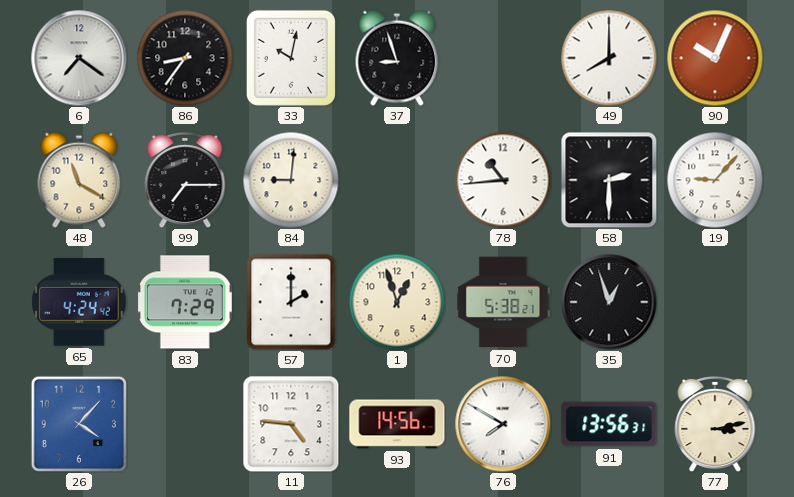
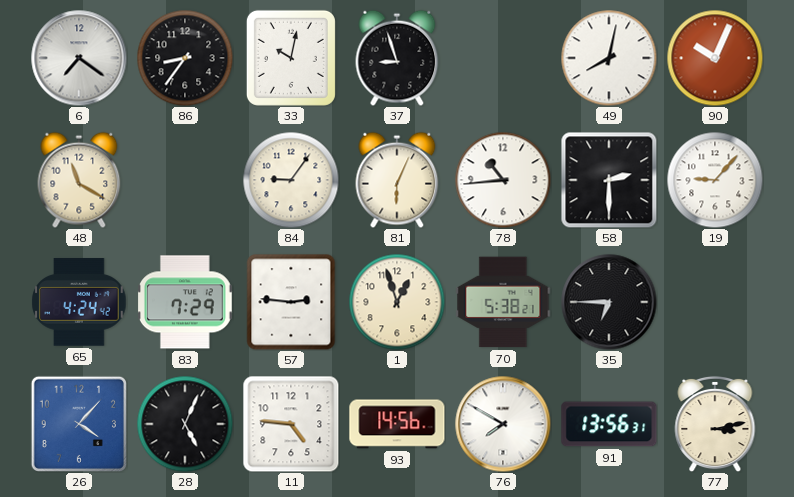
49: 8:00 -> 8:02 (609, 58)
99: 7:15 -> none (185, 180)
84: 9:01 -> 9:06 (291, 180)
81: none -> 6:04 (397, 180)
57: 2:00 -> 2:46 (291, 302)
35: 12:57 -> 6:45 (609, 302)
28: none -> 5:04 (185, 424)
